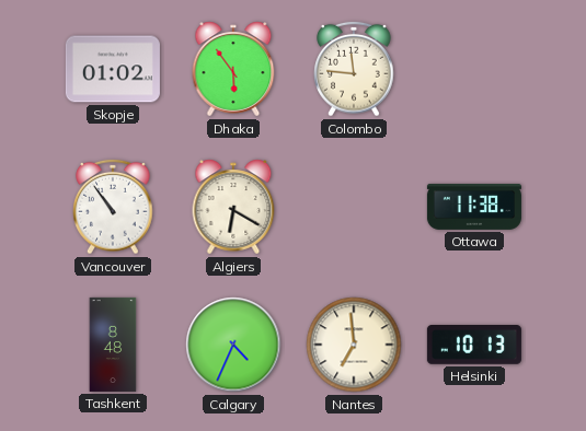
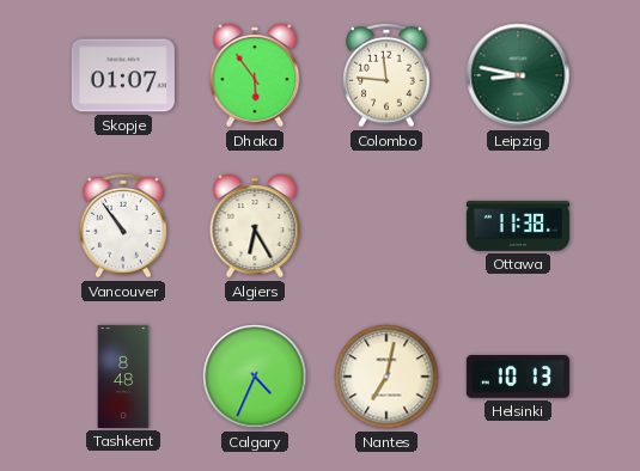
Skopje: 01:02 -> 01:07 (123, 75)
Leipzig: none -> 8:47 (518, 75)
Algiers: 6:20 -> 6:25 (255, 226)
Nantes: 6:59 -> 7:02 (386, 377)
